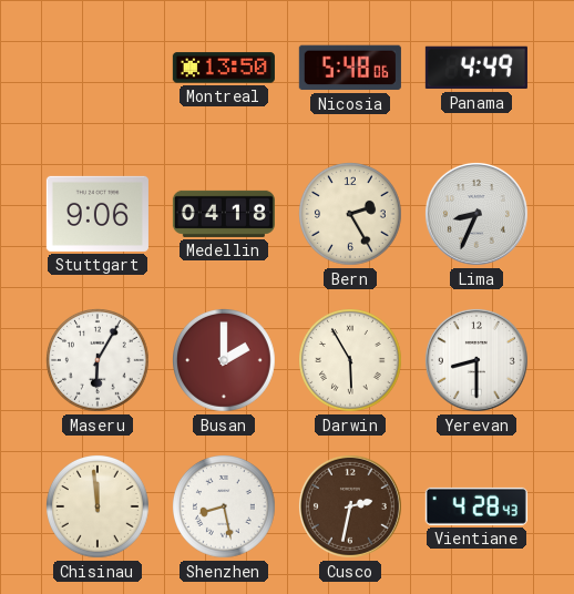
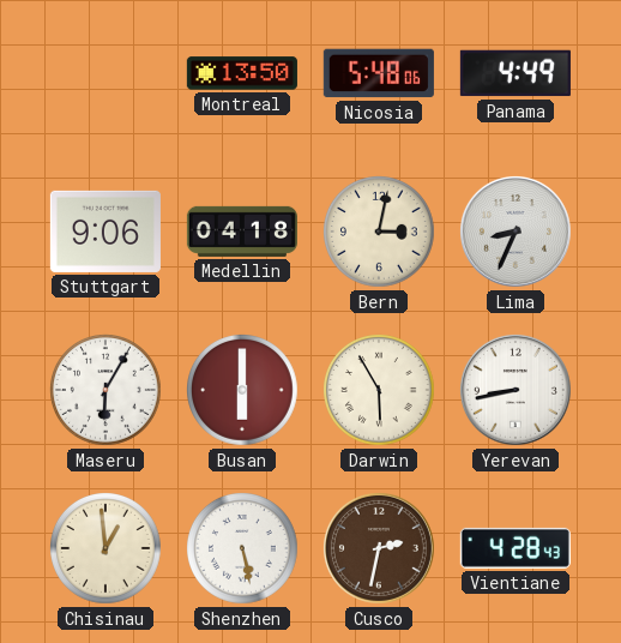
Bern: 2:25 -> 3:02 (380, 233)
Busan: 2:00 -> 6:00 (243, 391)
Yerevan: 8:30 -> 8:43 (516, 390)
Chisinau: 11:59 -> 12:59 (107, 549)
Shenzhen: 8:28 -> 5:28 (243, 549)
